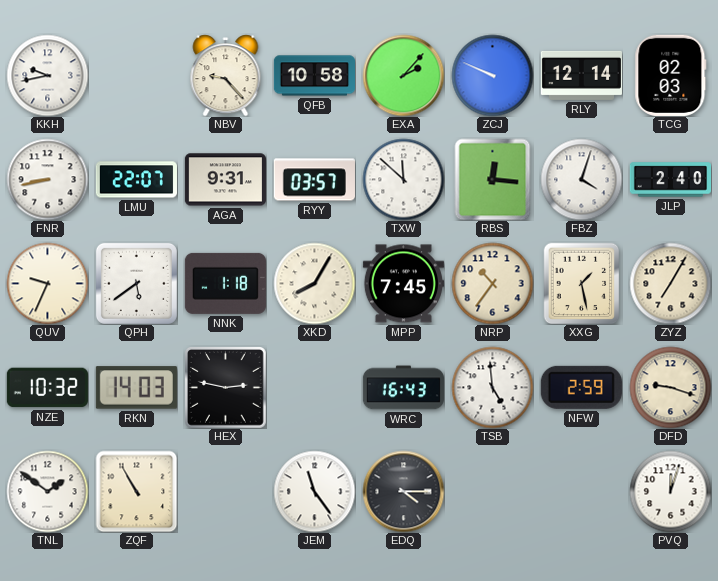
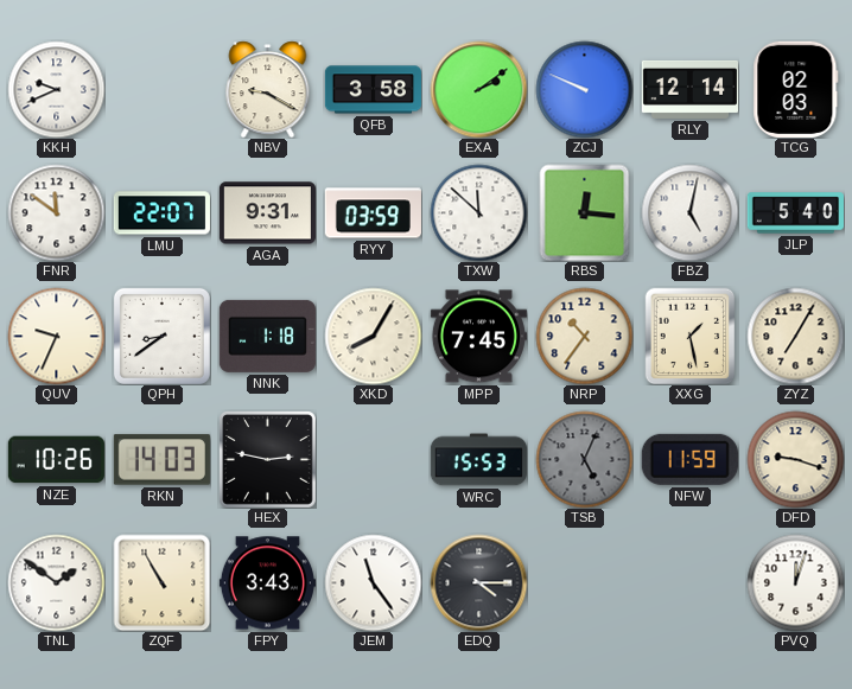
KKH: 9:43 -> 9:41 (56, 89)
NBV: 9:23 -> 9:20 (268, 89)
QFB: 10:58 -> 3:58 (373, 90)
EXA: 2:07 -> 2:09 (478, 89)
FNR: 8:43 -> 11:51 (56, 212)
RYY: 03:57 -> 03:59 (373, 213)
FBZ: 4:03 -> 5:02 (689, 212)
JLP: 2:40 -> 5:40 (795, 213)
QPH: 5:39 -> 8:39 (161, 336)
NZE: 10:32 -> 10:26 (56, 460)
WRC: 16:43 -> 15:53 (478, 460)
TSB: 4:59 -> 5:04 (584, 459)
TSB dial: white -> grey (584, 459)
NFW: 2:59 -> 11:59 (689, 459)
FPY: none -> 3:43 (267, 583)
